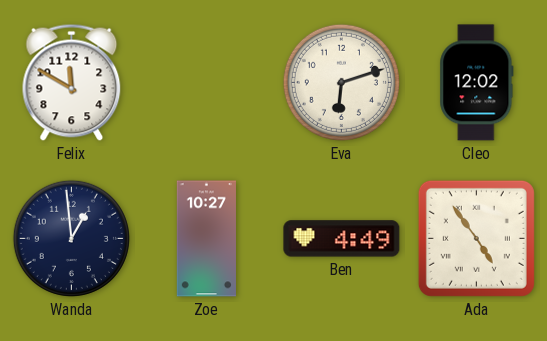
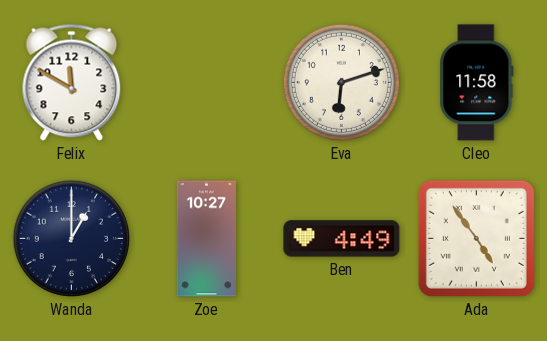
Cleo: 12:02 -> 11:58 (477, 83)
Wanda: 12:59 -> 1:00 (71, 238)
